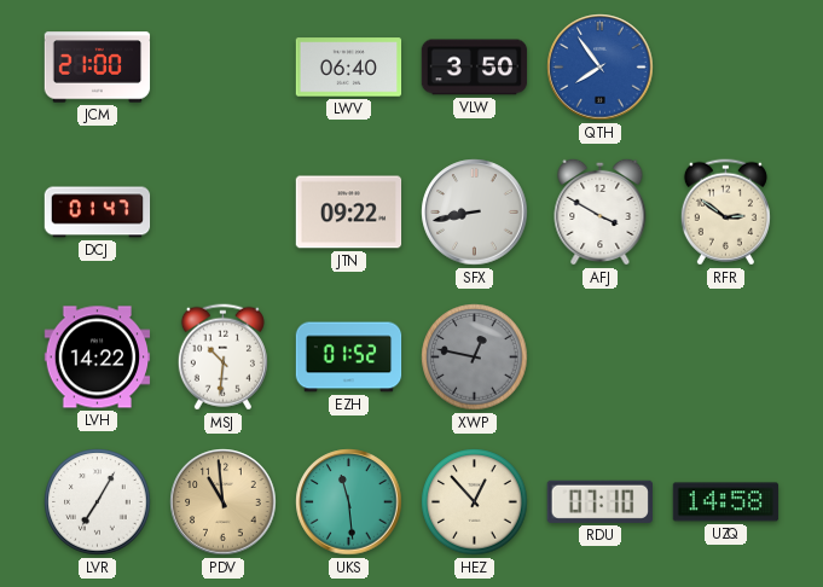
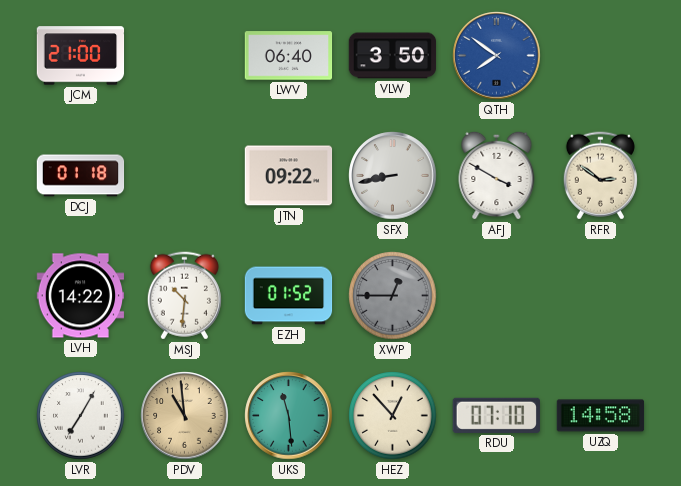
QTH: 7:54 -> 7:51 (497, 56)
DCJ: 01:47 -> 01:18 (81, 176)
XWP: 12:47 -> 12:45 (393, 296)
